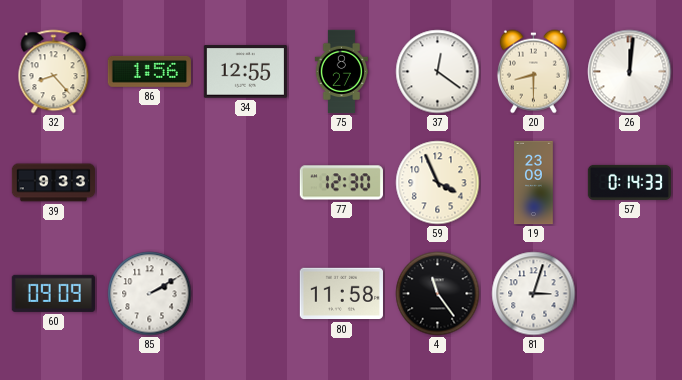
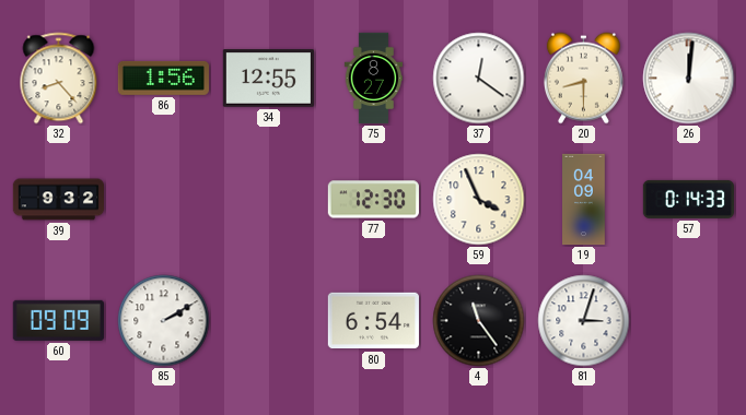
39: 9:33 -> 9:32 (58, 200)
19: 23:09 -> 04:09 (584, 200)
80: 11:58 -> 6:54 (373, 321)
